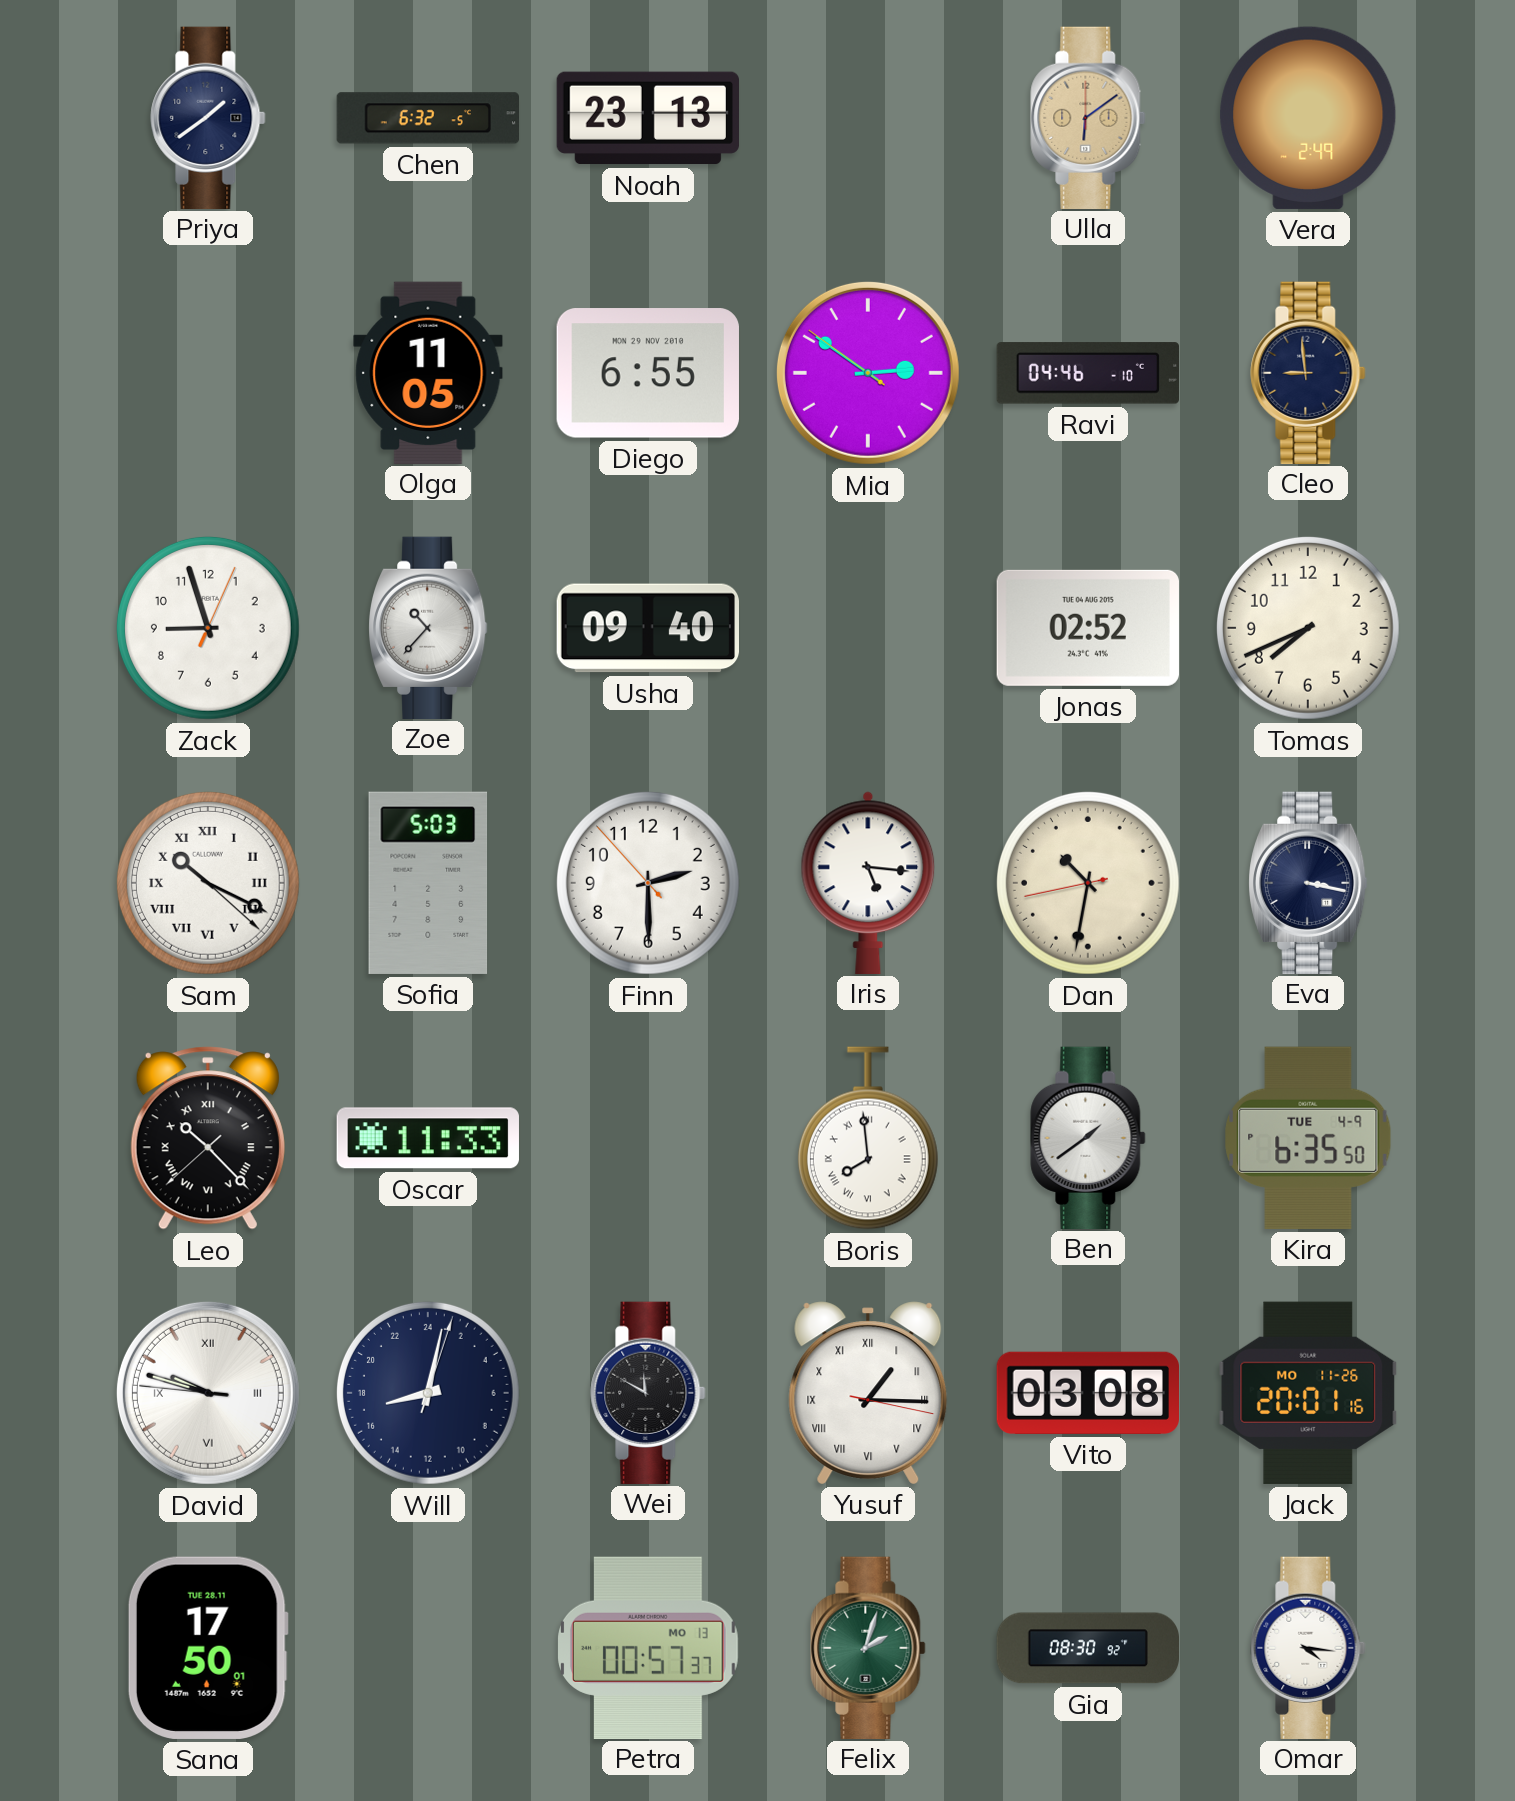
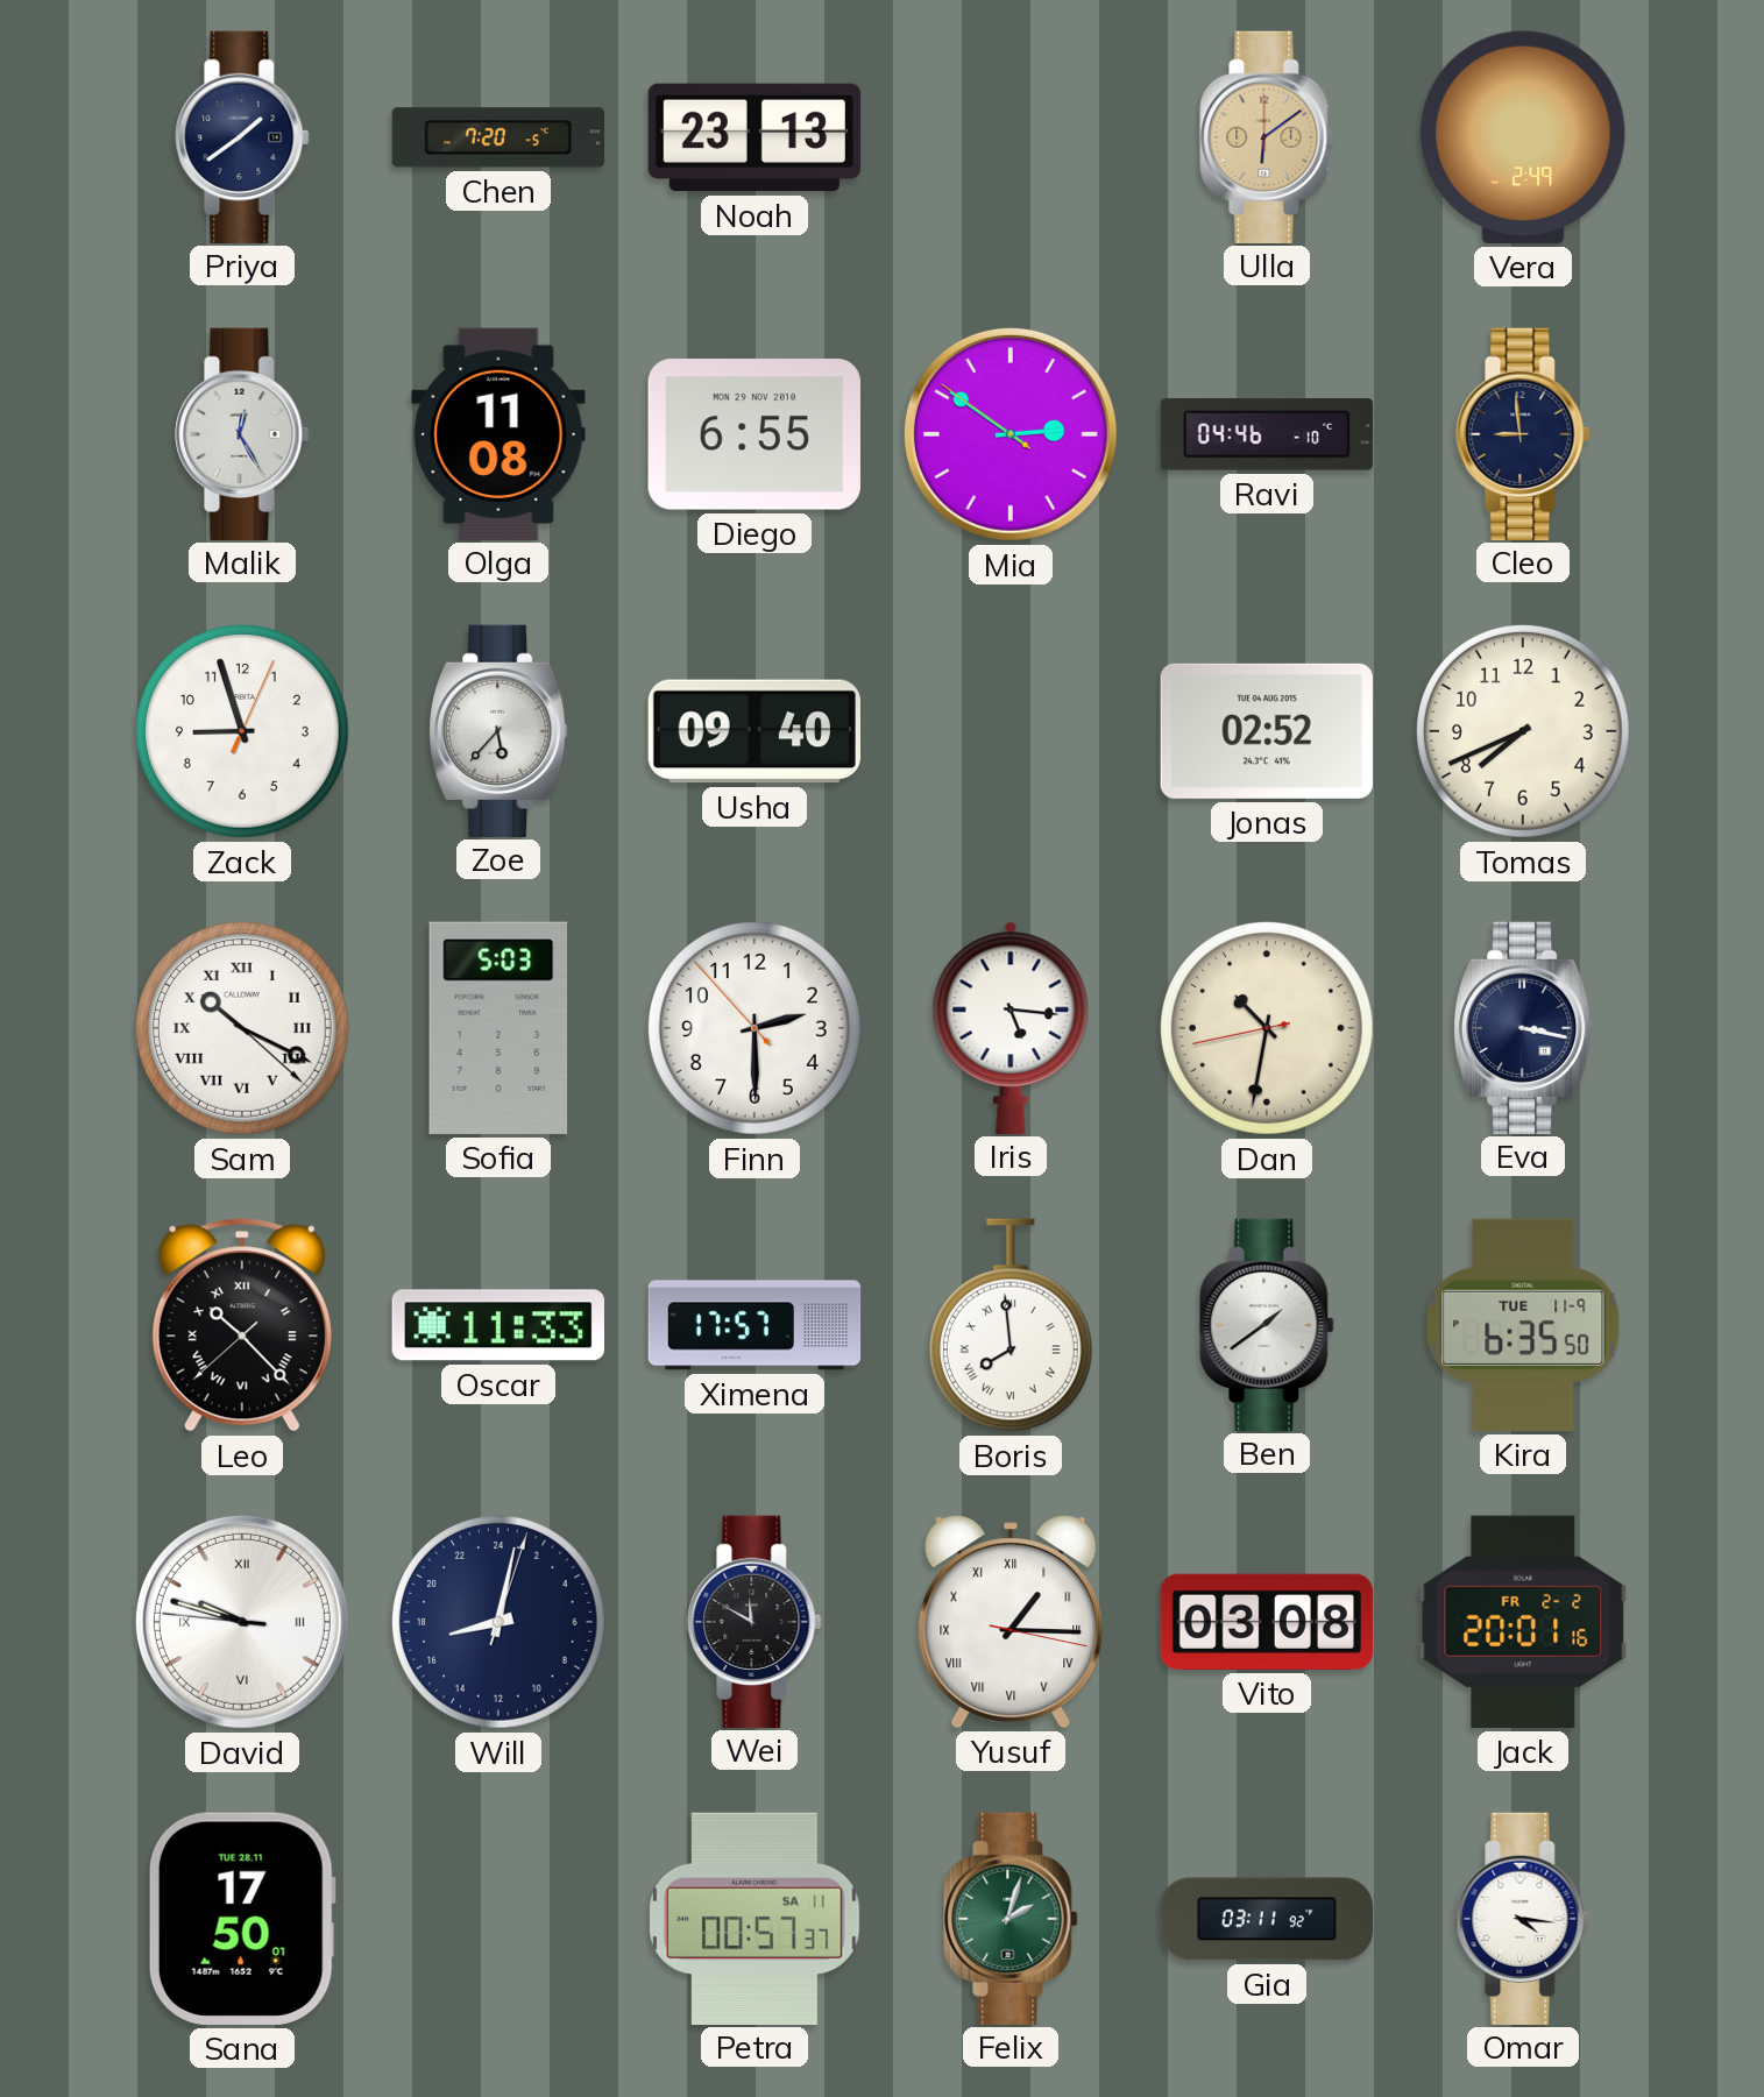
Chen: 6:32 -> 7:20 (497, 137)
Malik: none -> 12:25 (242, 433)
Olga: 11:05 -> 11:08 (498, 433)
Zoe: 10:37 -> 5:37 (500, 730)
Ximena: none -> 17:57 (755, 1325)
Kira date: TUE 4-9 -> TUE 11-9 (1523, 1325)
Jack date: MO 11-26 -> FR 2-2 (1523, 1622)
Petra date: MO 13 -> SA 11 (756, 1918)
Gia: 08:30 -> 03:11 (1266, 1919)
